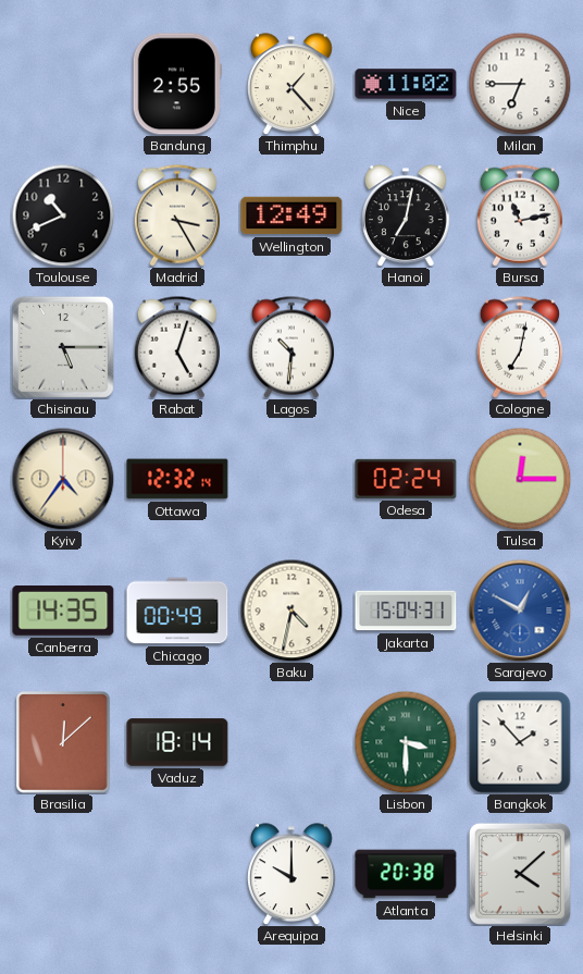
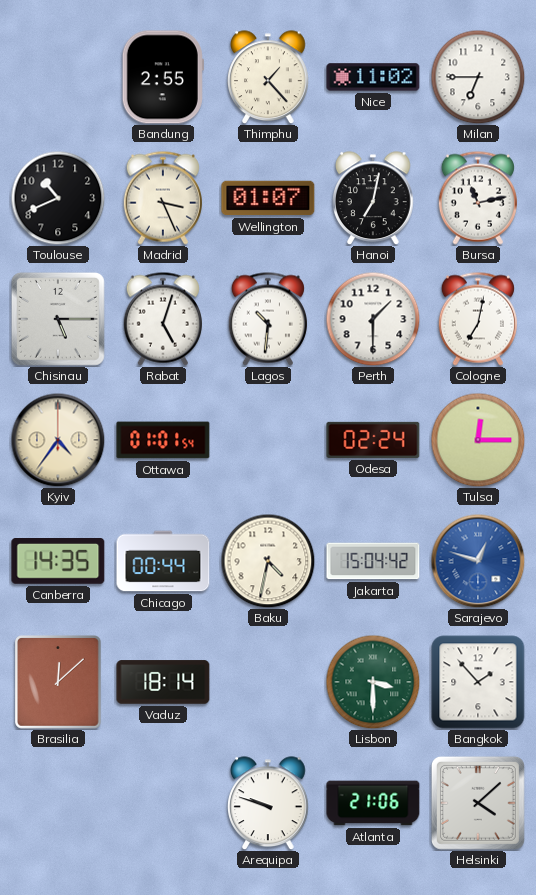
Madrid: 3:25 -> 3:26 (163, 198)
Wellington: 12:49 -> 01:07 (268, 198)
Perth: none -> 1:30 (373, 319)
Ottawa: 12:32 -> 01:01 (163, 440)
Chicago: 00:49 -> 00:44 (163, 561)
Jakarta: 15:04:31 -> 15:04:42 (373, 561)
Sarajevo: 12:50 -> 12:48 (478, 561)
Arequipa: 10:00 -> 9:48 (269, 803)
Atlanta: 20:38 -> 21:06 (373, 803)
